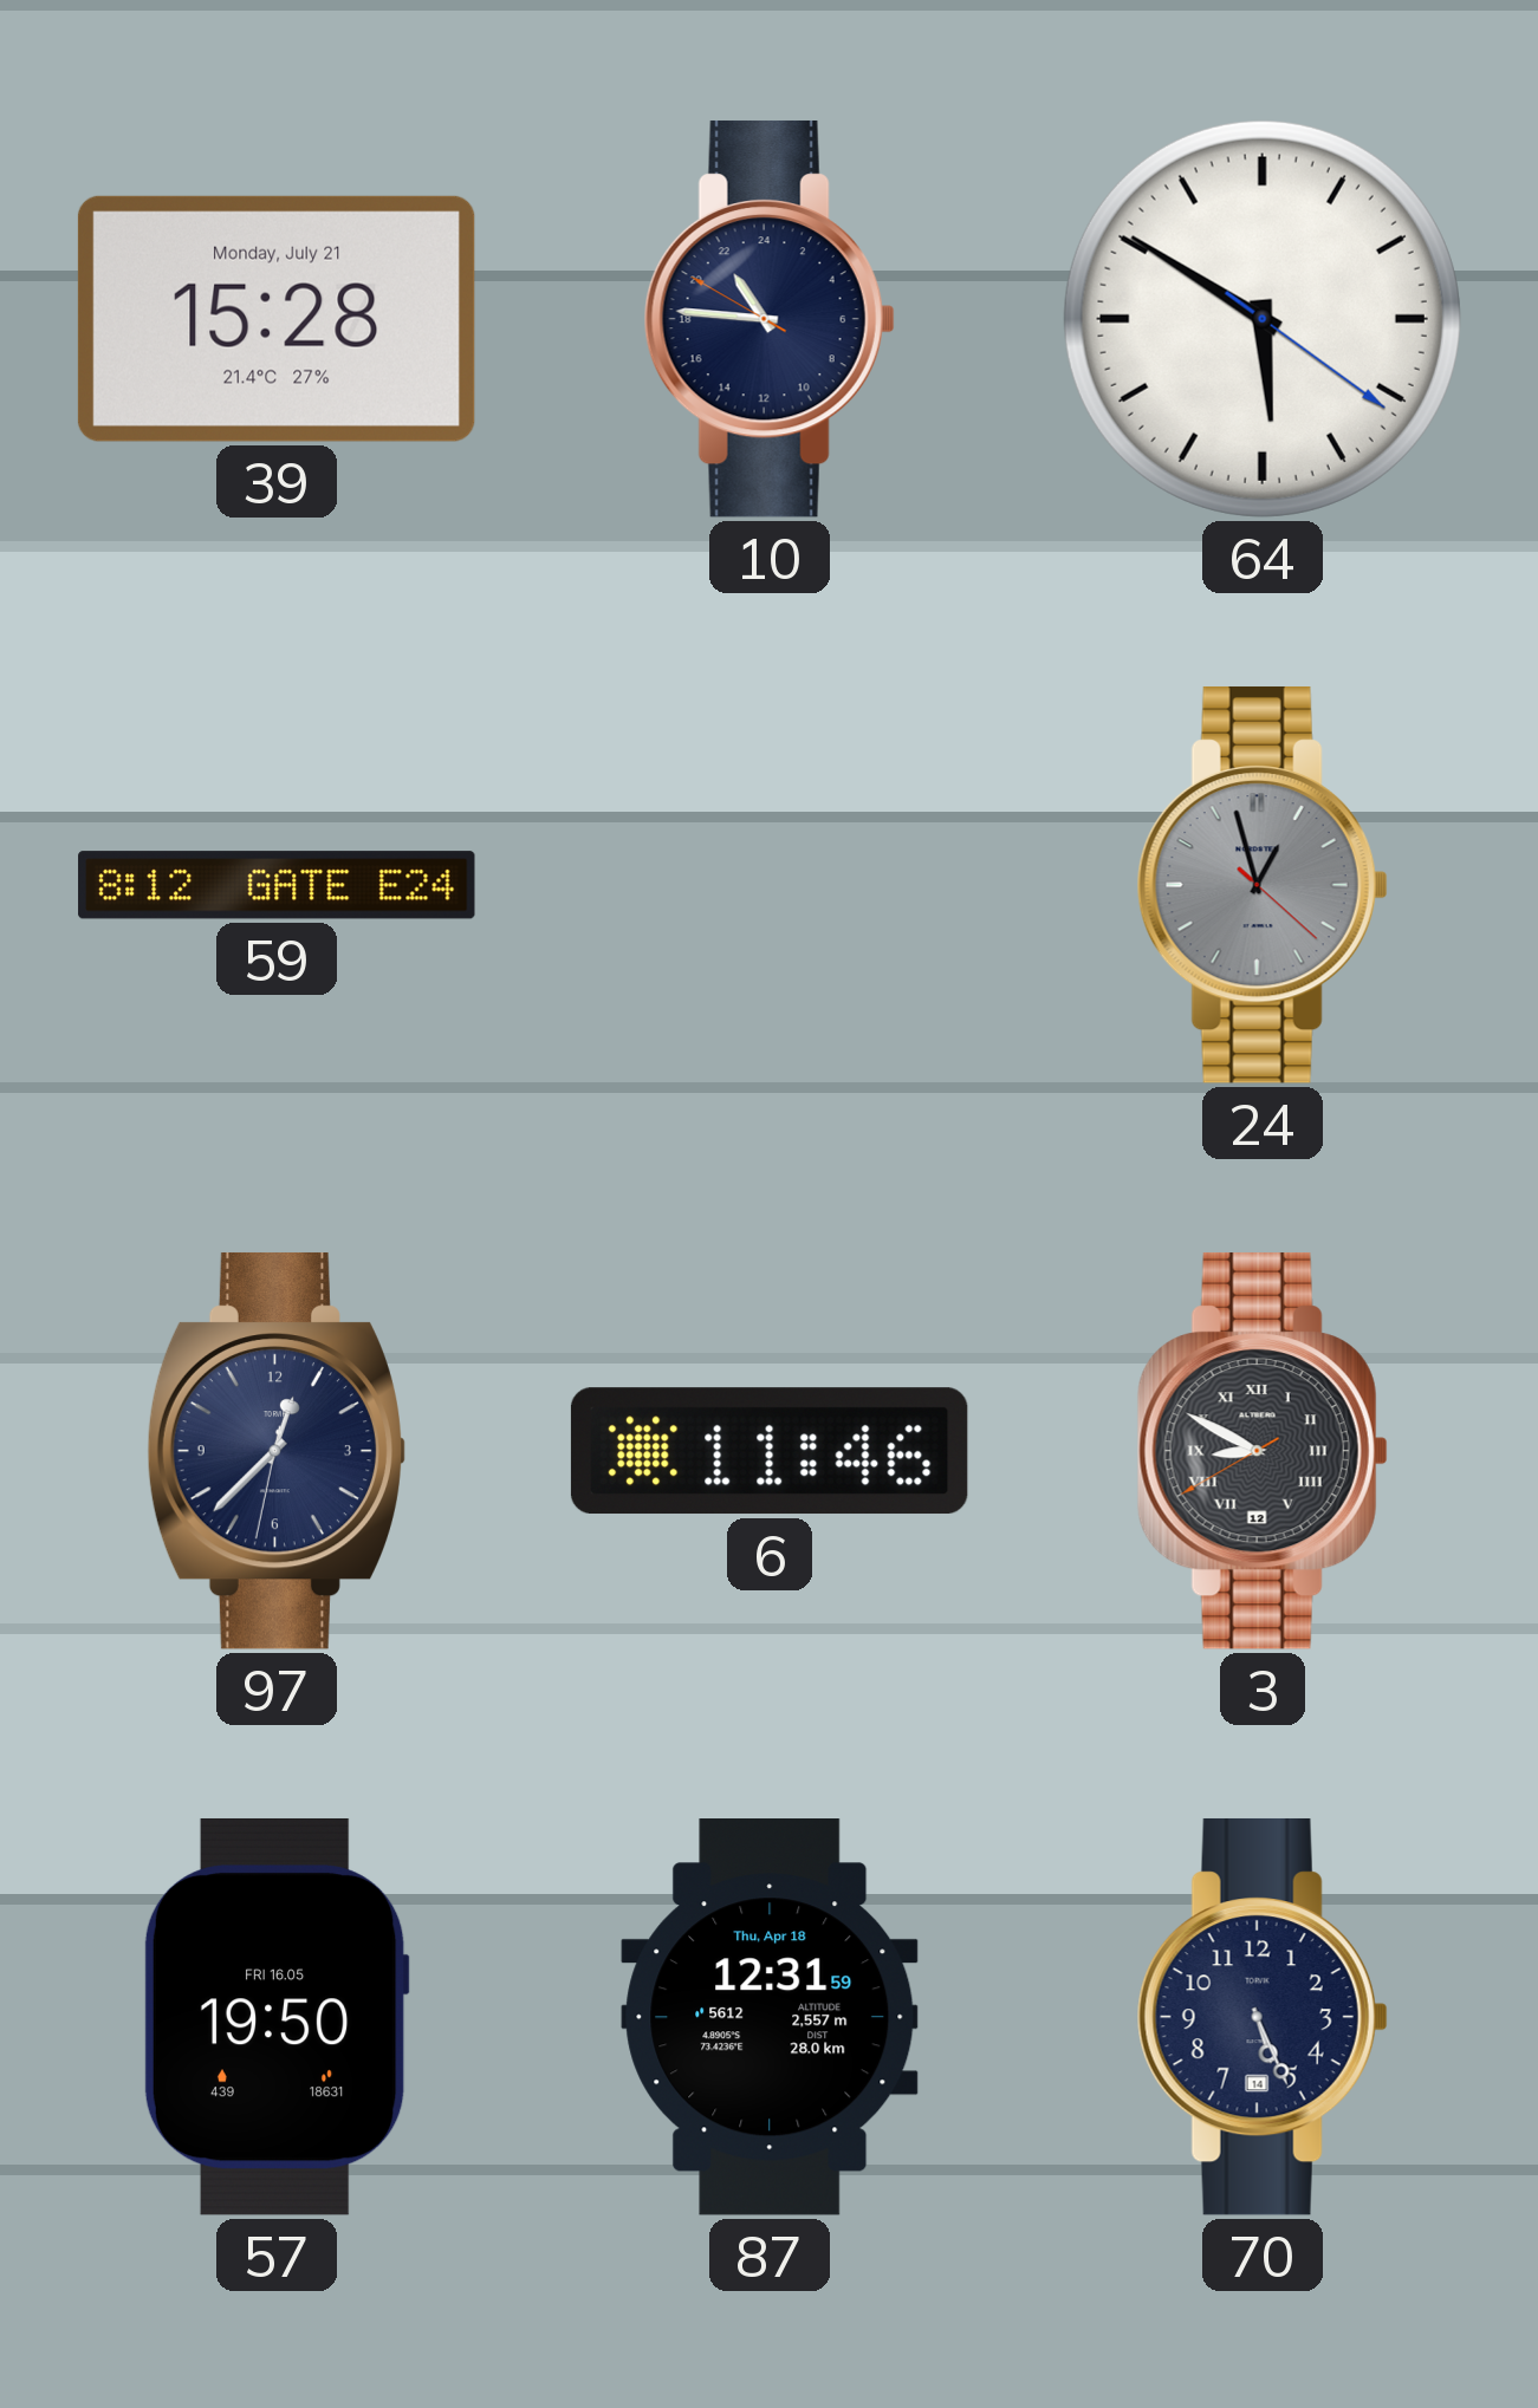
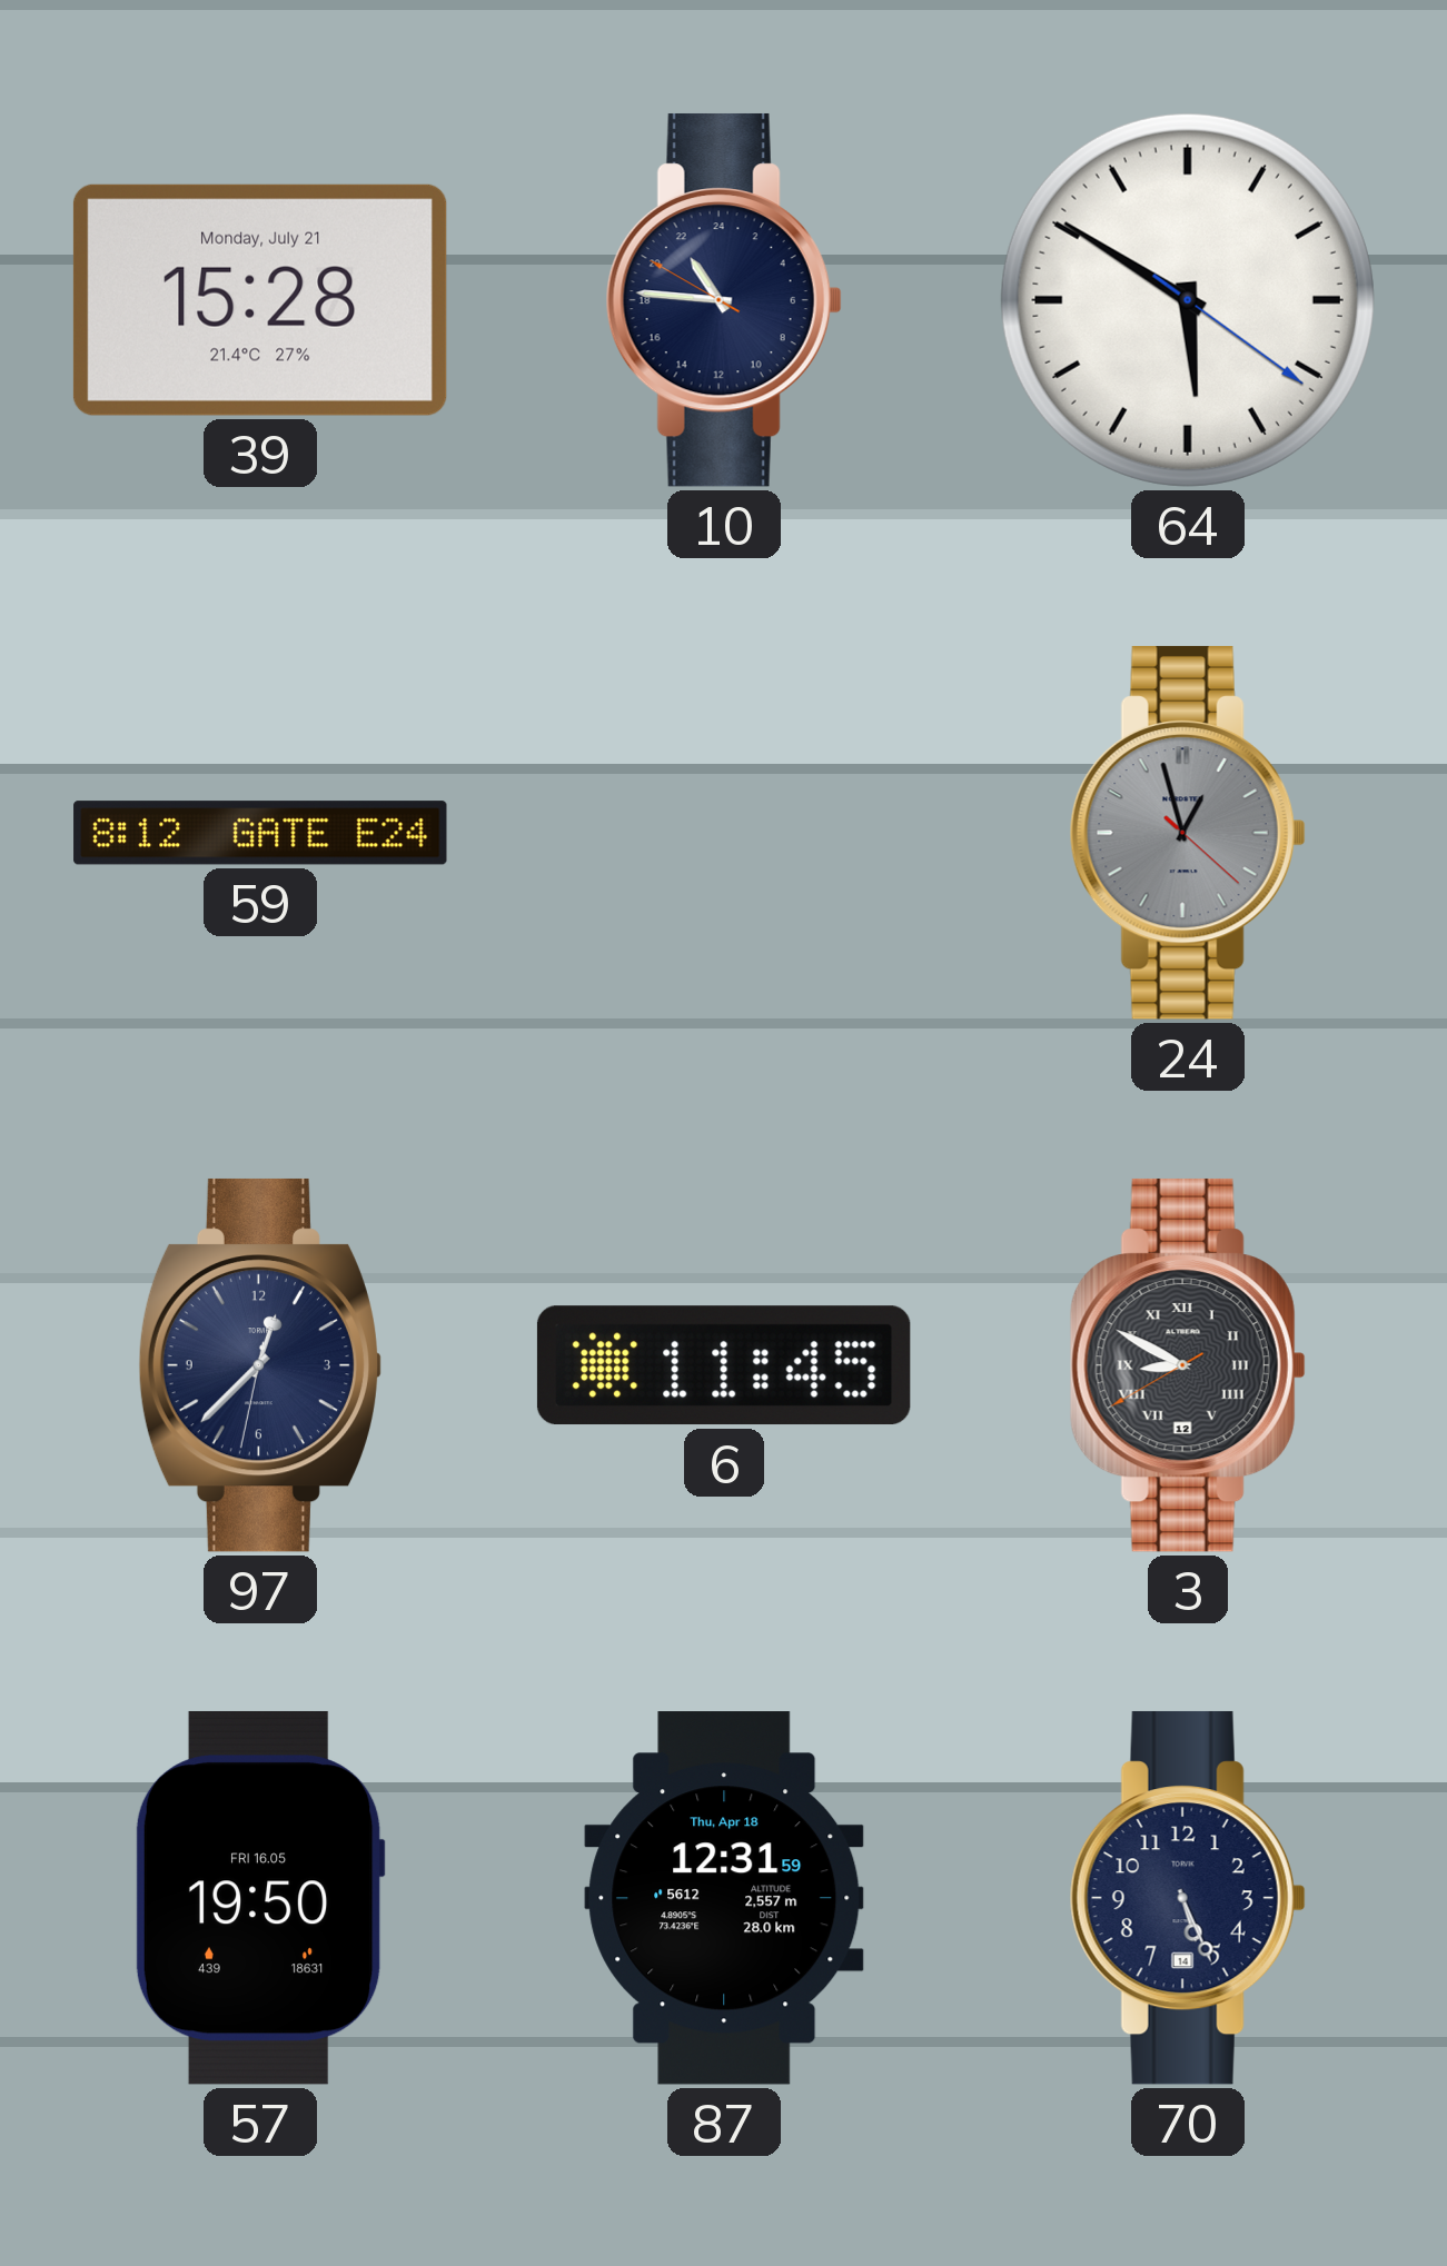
6: 11:46 -> 11:45 (724, 1365)
